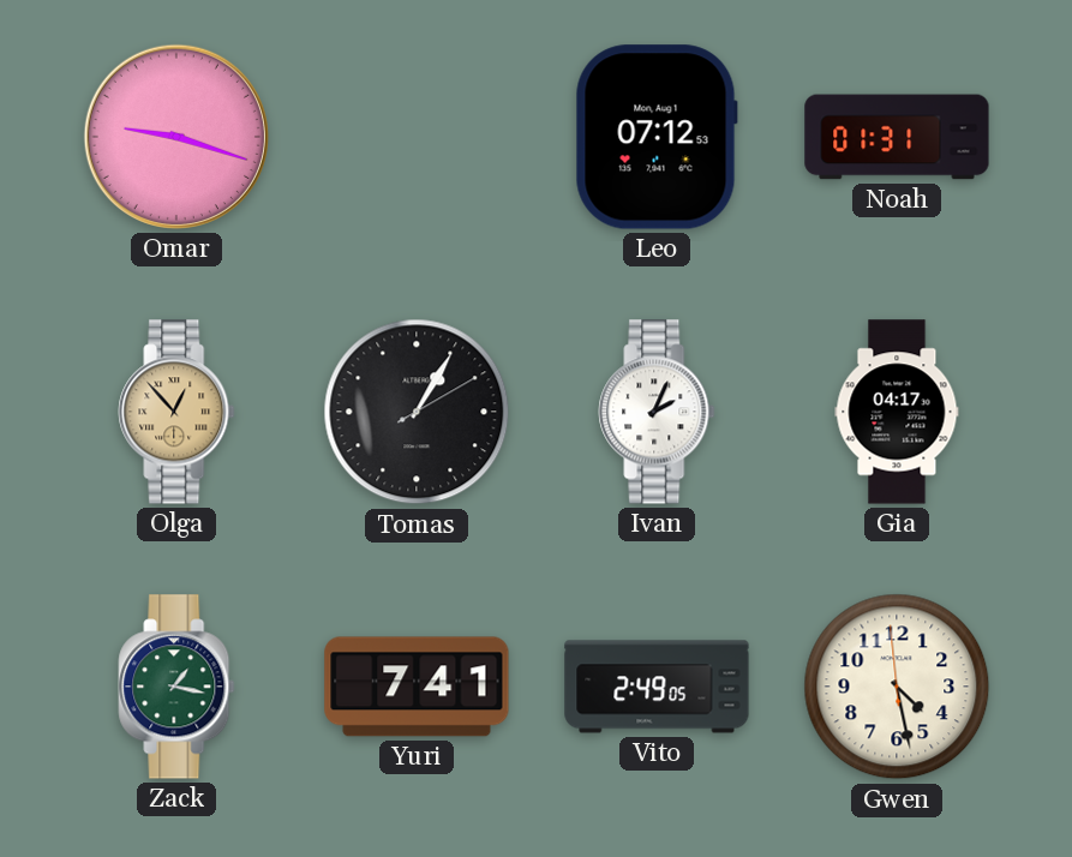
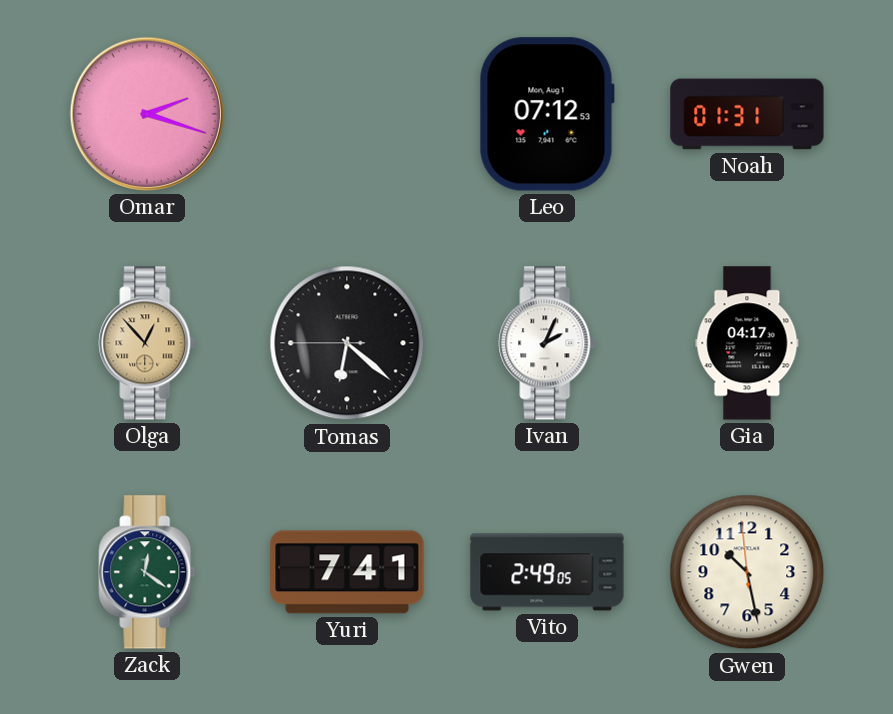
Omar: 9:18 -> 2:18 (147, 114)
Tomas: 1:05 -> 6:21 (347, 343)
Zack: 1:17 -> 12:21 (147, 572)
Gwen: 4:27 -> 10:27 (747, 572)
